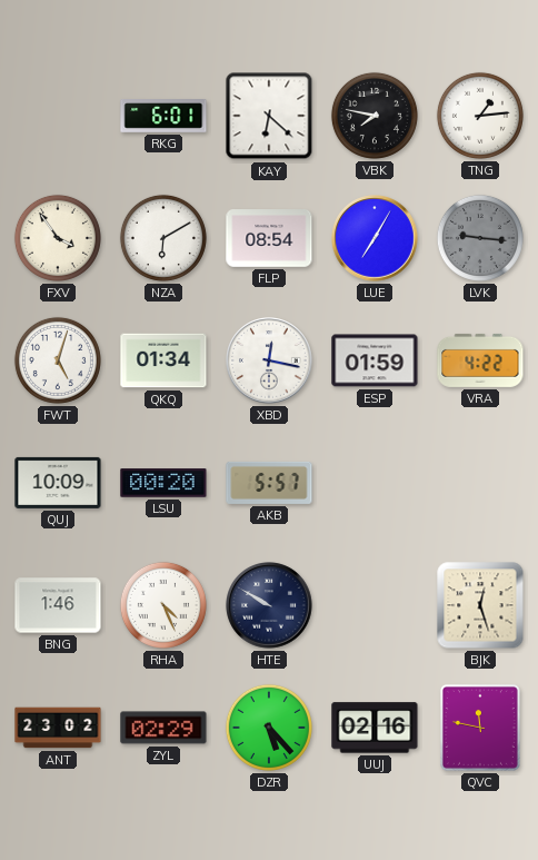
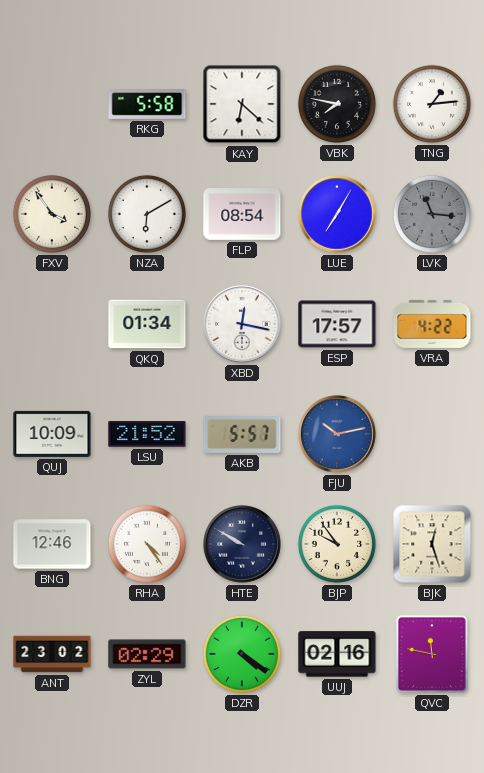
RKG: 6:01 -> 5:58 (147, 105)
LVK: 9:16 -> 11:16 (432, 214)
FWT: 5:03 -> none (58, 360)
ESP: 01:59 -> 17:57 (337, 324)
LSU: 00:20 -> 21:52 (147, 434)
FJU: none -> 10:13 (337, 434)
BNG: 1:46 -> 12:46 (52, 544)
RHA: 4:26 -> 4:24 (147, 544)
BJP: none -> 9:54 (337, 544)
DZR: 5:23 -> 4:21 (242, 654)
